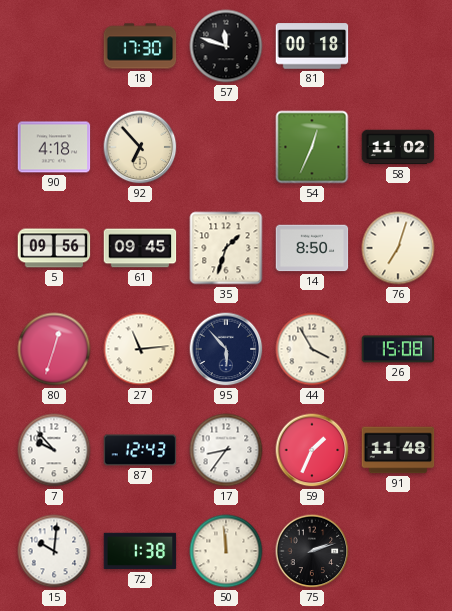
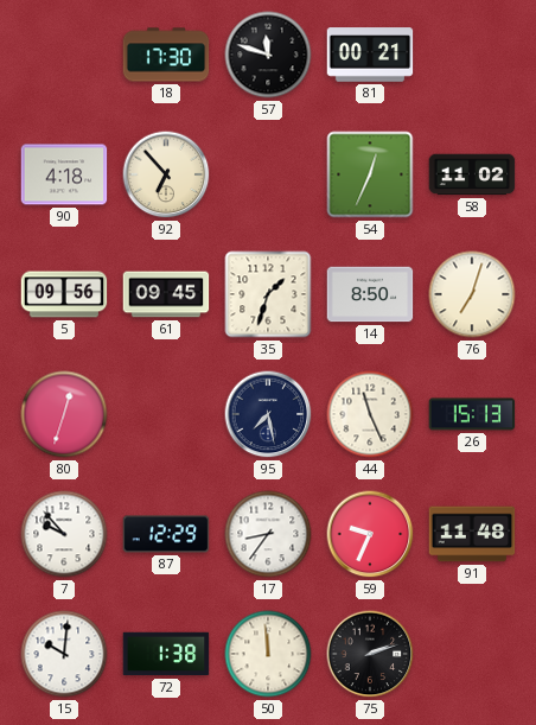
81: 00:18 -> 00:21 (370, 55)
27: 11:14 -> none (140, 349)
95: 5:53 -> 7:28 (268, 414)
44: 3:55 -> 11:26 (370, 414)
26: 15:08 -> 15:13 (472, 414)
87: 12:43 -> 12:29 (166, 534)
59: 1:34 -> 9:34 (370, 534)
